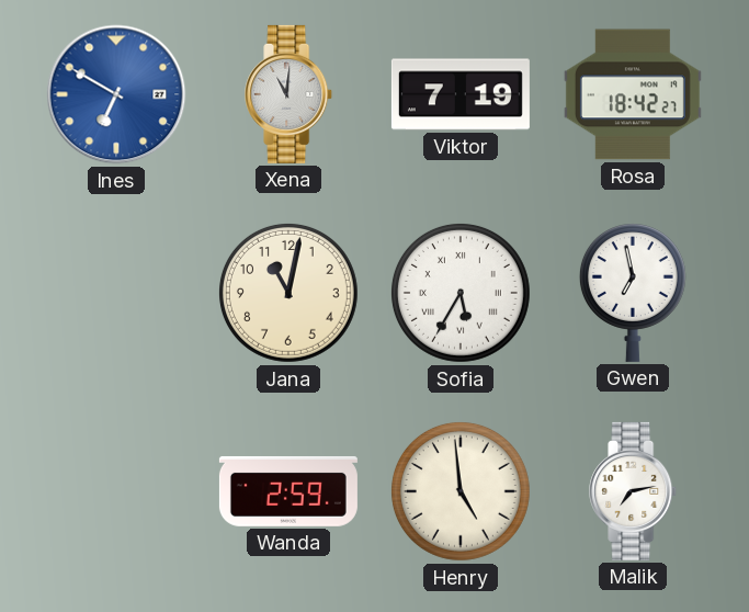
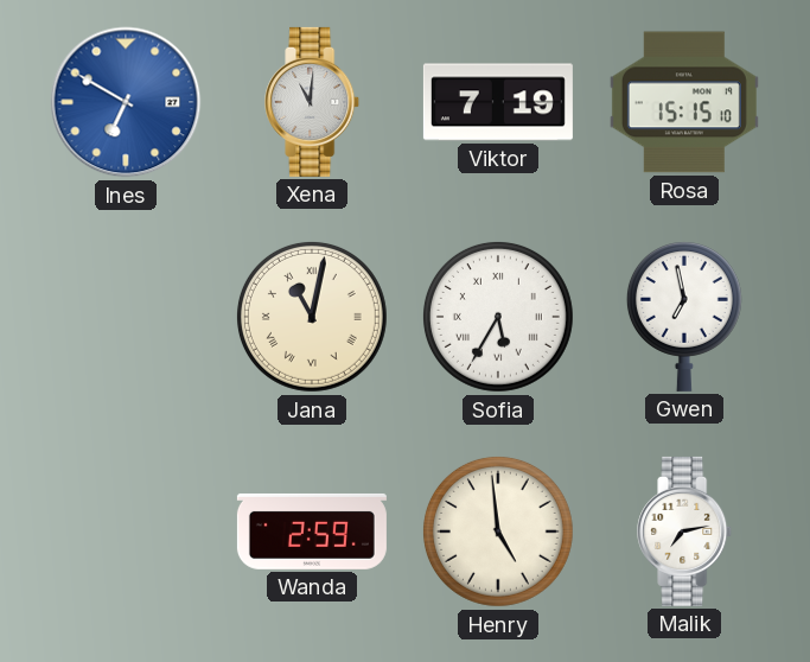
Rosa: 18:42 -> 15:15 (684, 102)
Jana numerals: Arabic -> Roman (312, 317)
